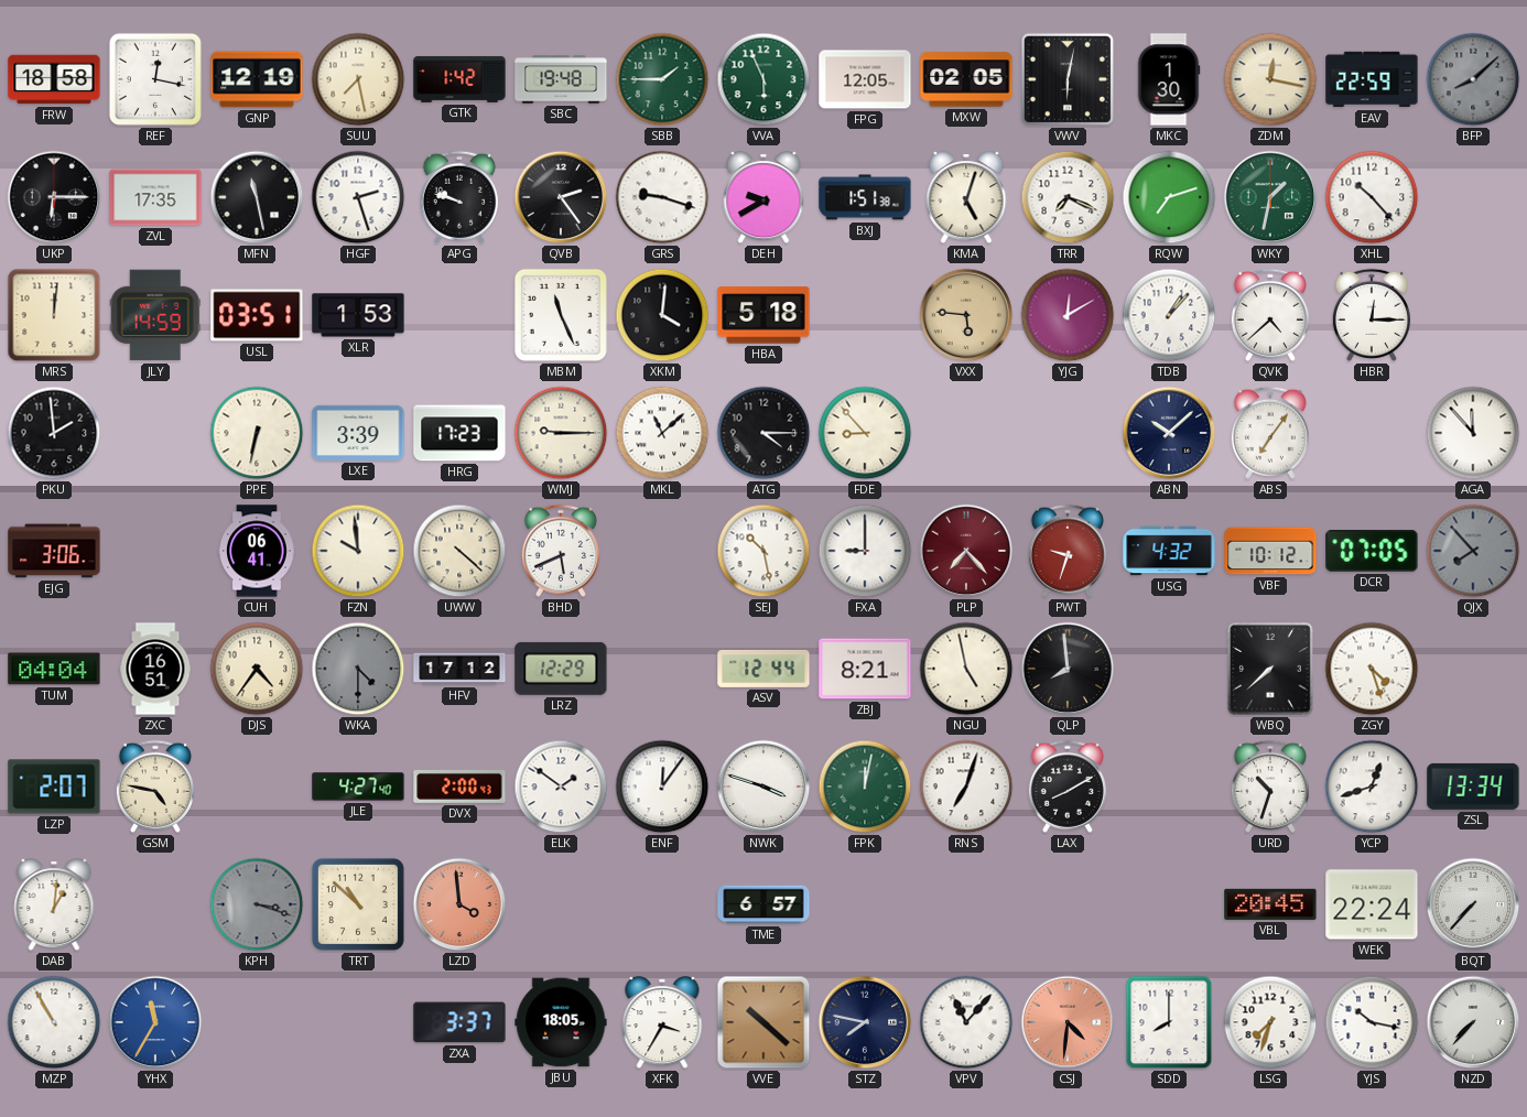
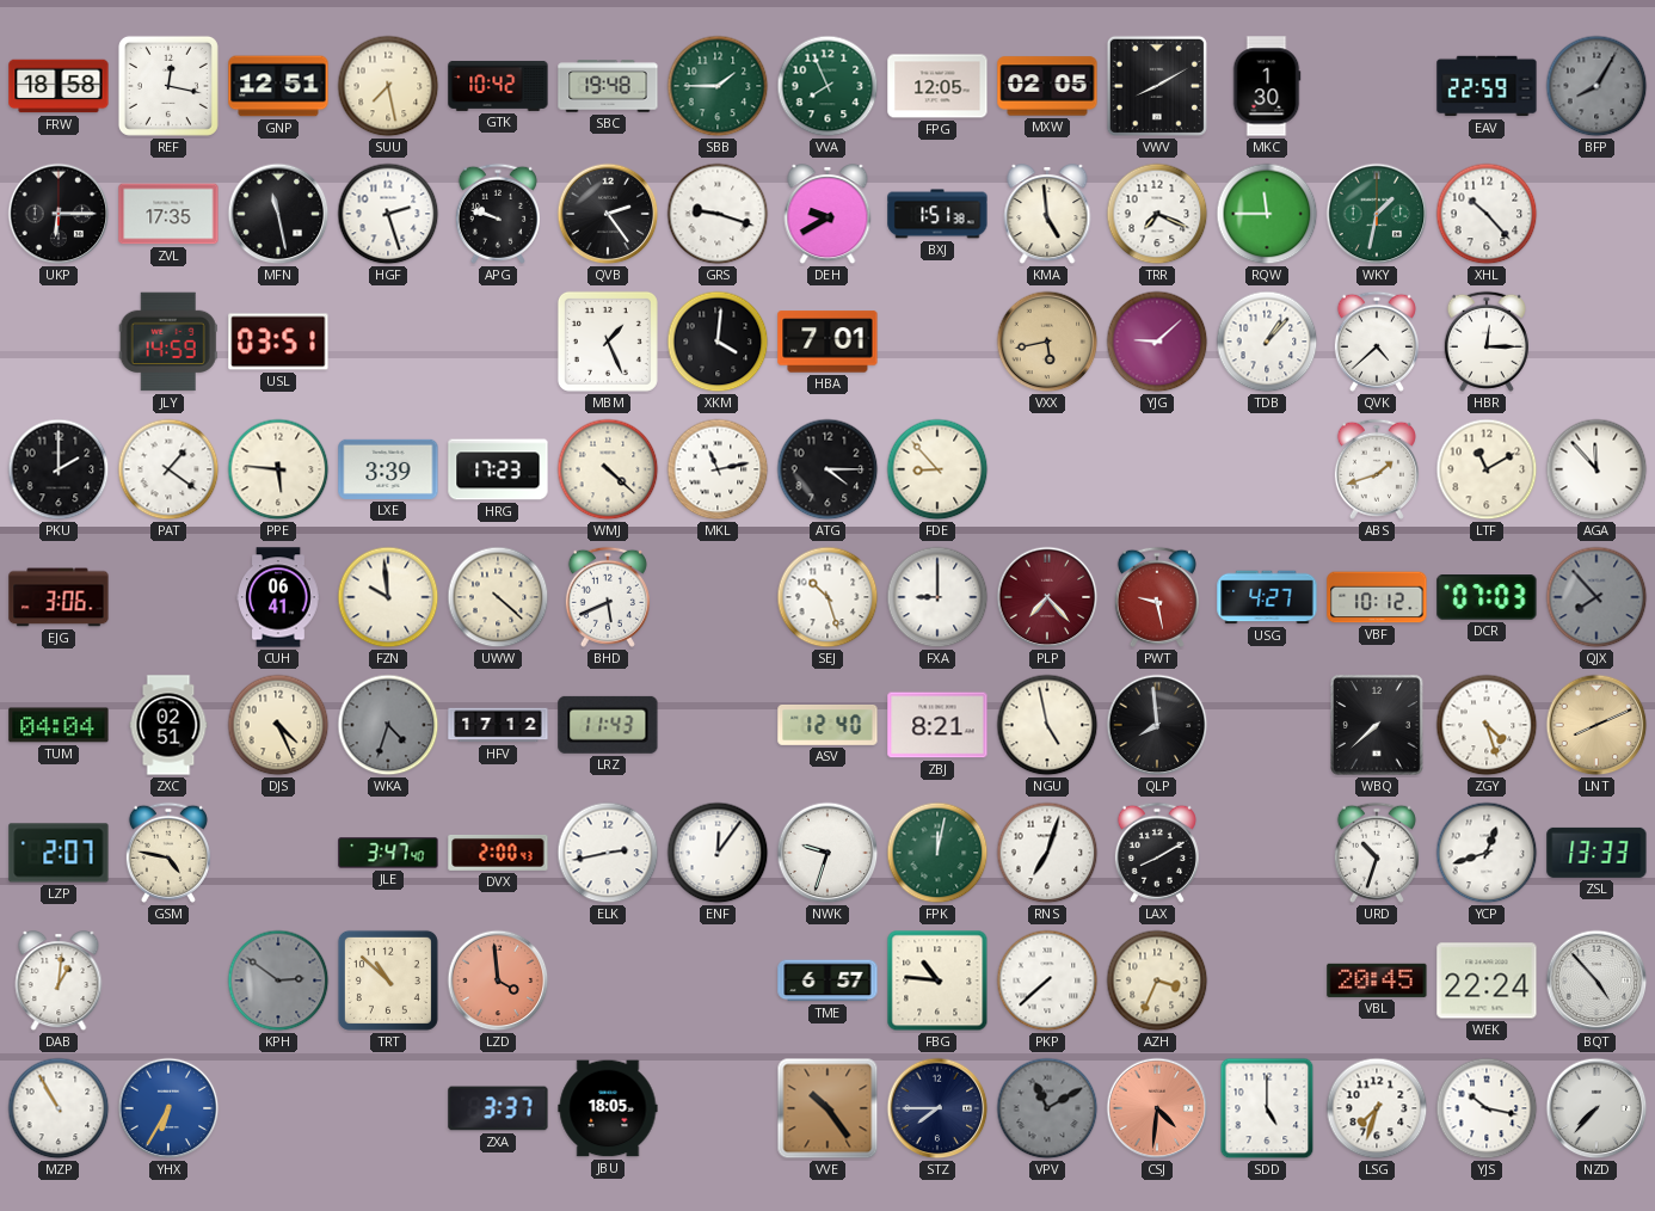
GNP: 12:19 -> 12:51 (278, 86)
GTK: 1:42 -> 10:42 (498, 86)
VVA: 5:56 -> 7:56 (827, 86)
VWV: 6:02 -> 8:10 (1157, 86)
ZDM: 12:17 -> none (1270, 79)
BFP: 8:08 -> 8:05 (1596, 86)
KMA: 5:03 -> 4:59 (1047, 215)
RQW: 7:12 -> 11:45 (1267, 214)
MRS: 12:01 -> none (54, 315)
XLR: 1:53 -> none (358, 315)
MBM: 11:26 -> 1:26 (608, 342)
HBA: 5:18 -> 7:01 (827, 342)
VXX: 5:46 -> 5:43 (1047, 342)
YJG: 12:10 -> 9:08 (1157, 342)
PKU: 1:59 -> 2:00 (59, 469)
PAT: none -> 1:21 (168, 469)
PPE: 6:32 -> 5:46 (278, 469)
WMJ: 9:15 -> 4:22 (608, 469)
MKL: 11:08 -> 11:13 (718, 469)
ABN: 10:08 -> none (1169, 433)
ABS: 7:06 -> 1:42 (1377, 469)
LTF: none -> 11:10 (1487, 469)
SEJ: 10:28 -> 10:27 (827, 597)
PWT: 9:33 -> 9:28 (1157, 597)
USG: 4:32 -> 4:27 (1267, 597)
DCR: 07:05 -> 07:03 (1487, 597)
ZXC: 16:51 -> 02:51 (168, 725)
DJS: 4:36 -> 4:26 (278, 725)
WKA: 4:30 -> 4:33 (388, 725)
LRZ: 12:29 -> 11:43 (608, 725)
ASV: 12:44 -> 12:40 (827, 726)
LNT: none -> 8:11 (1596, 725)
JLE: 4:27 -> 3:47 (388, 853)
ELK: 1:51 -> 2:43 (608, 853)
NWK: 3:48 -> 9:33 (827, 853)
ZSL: 13:34 -> 13:33 (1596, 853)
KPH: 3:18 -> 2:51 (278, 981)
FBG: none -> 10:46 (937, 981)
PKP: none -> 7:38 (1047, 981)
AZH: none -> 3:34 (1157, 981)
BQT: 7:37 -> 4:53 (1596, 981)
YHX: 11:35 -> 6:35 (168, 1108)
XFK: 3:35 -> none (662, 1023)
VVE: 10:22 -> 10:24 (827, 1108)
STZ: 7:47 -> 7:45 (937, 1108)
VPV: 11:07 -> 11:10 (1047, 1108)
VPV dial: white -> grey (1047, 1108)
SDD: 8:00 -> 5:00 (1267, 1108)
